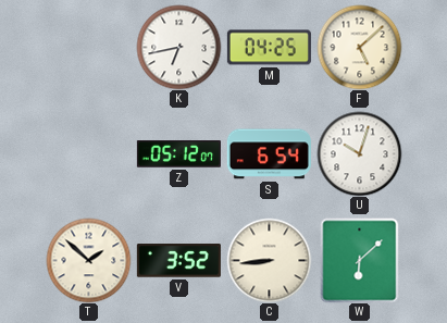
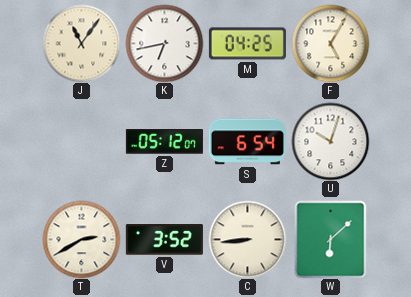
J: none -> 11:06 (81, 43)
F: 5:08 -> 5:05 (330, 43)
T: 1:52 -> 2:40 (81, 239)
